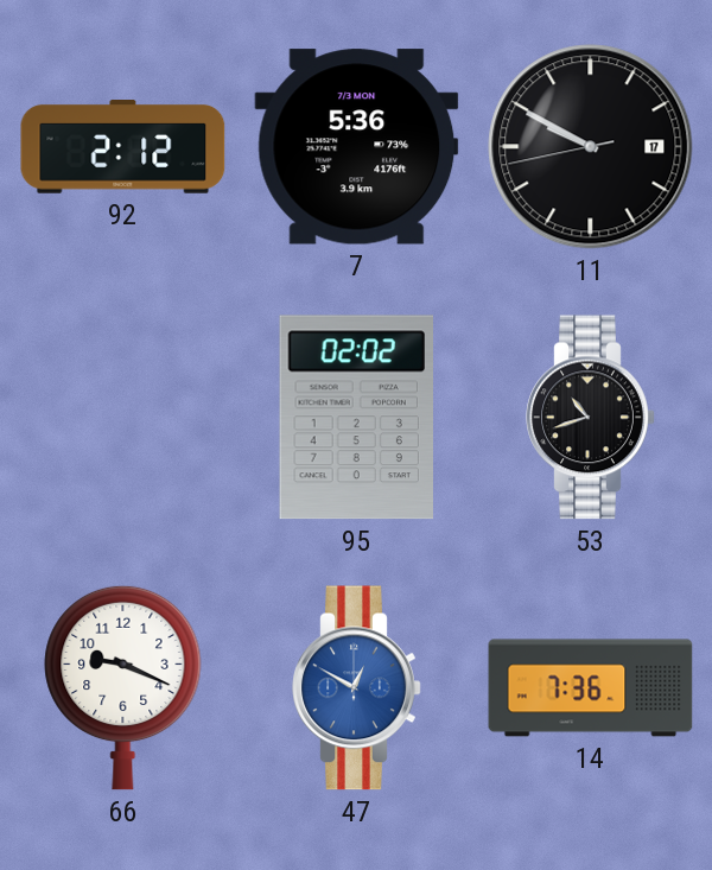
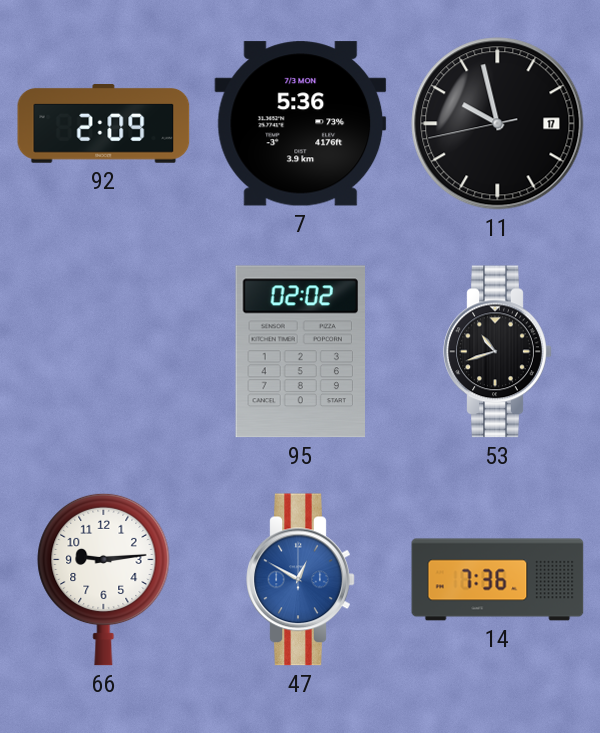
92: 2:12 -> 2:09 (104, 124)
11: 9:49 -> 9:57 (498, 124)
66: 9:19 -> 9:14 (104, 579)
